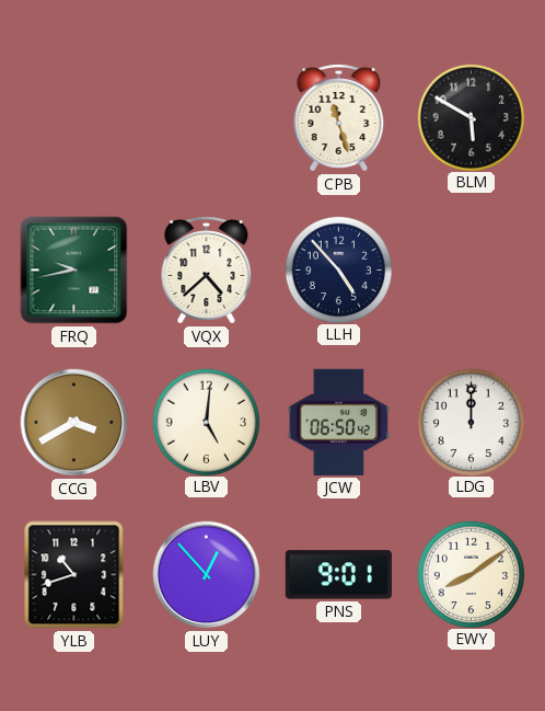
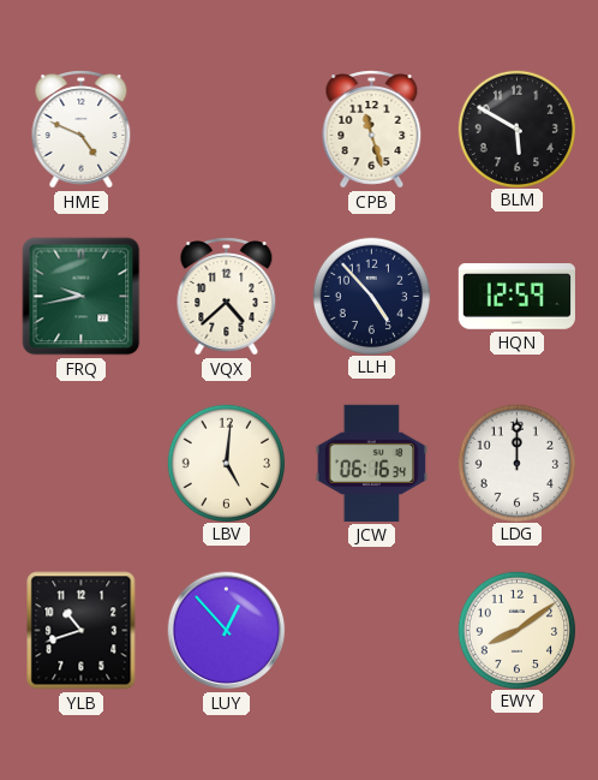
HME: none -> 4:49 (82, 130)
HQN: none -> 12:59 (516, 297)
CCG: 3:40 -> none (74, 423)
JCW: 06:50 -> 06:16 (372, 463)
PNS: 9:01 -> none (338, 575)
